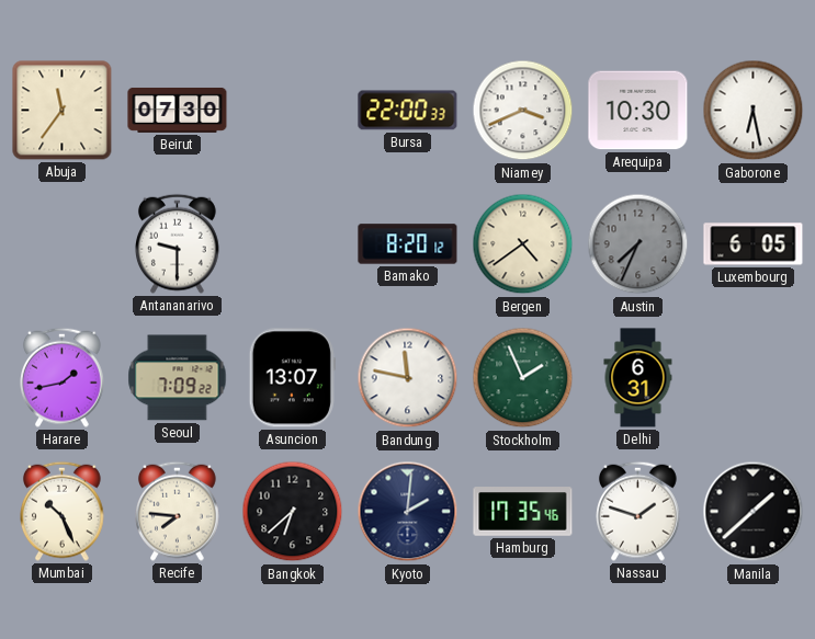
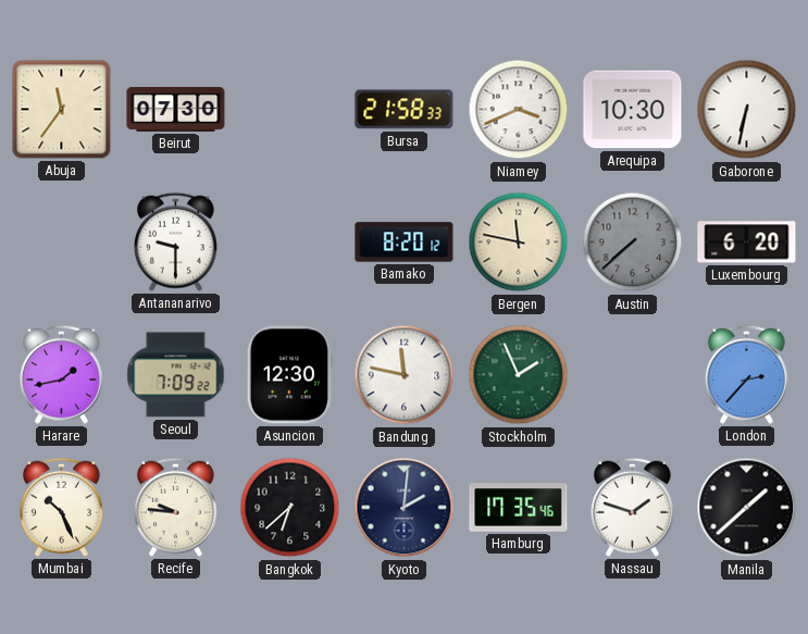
Bursa: 22:00 -> 21:58 (405, 110)
Gaborone: 6:28 -> 6:32 (747, 110)
Bergen: 4:39 -> 11:47 (519, 243)
Austin: 7:34 -> 7:38 (633, 243)
Luxembourg: 6:05 -> 6:20 (747, 243)
Asuncion: 13:07 -> 12:30 (289, 375)
Delhi: 6:31 -> none (638, 378)
London: none -> 2:37 (747, 374)
Recife: 7:46 -> 9:46 (176, 507)
